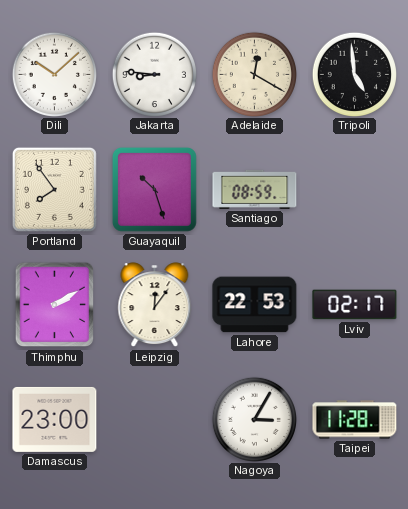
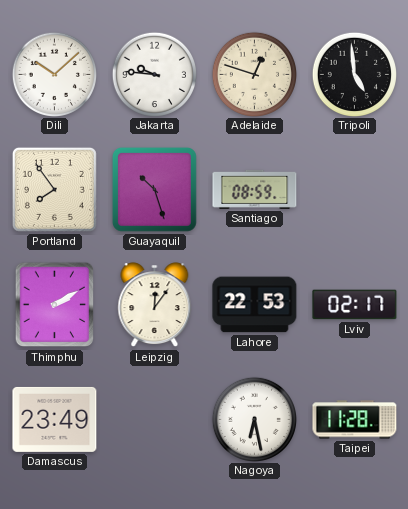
Jakarta: 8:46 -> 9:46 (154, 74)
Adelaide: 12:20 -> 12:48 (254, 74)
Damascus: 23:00 -> 23:49 (55, 419)
Nagoya: 3:05 -> 6:28 (254, 419)
